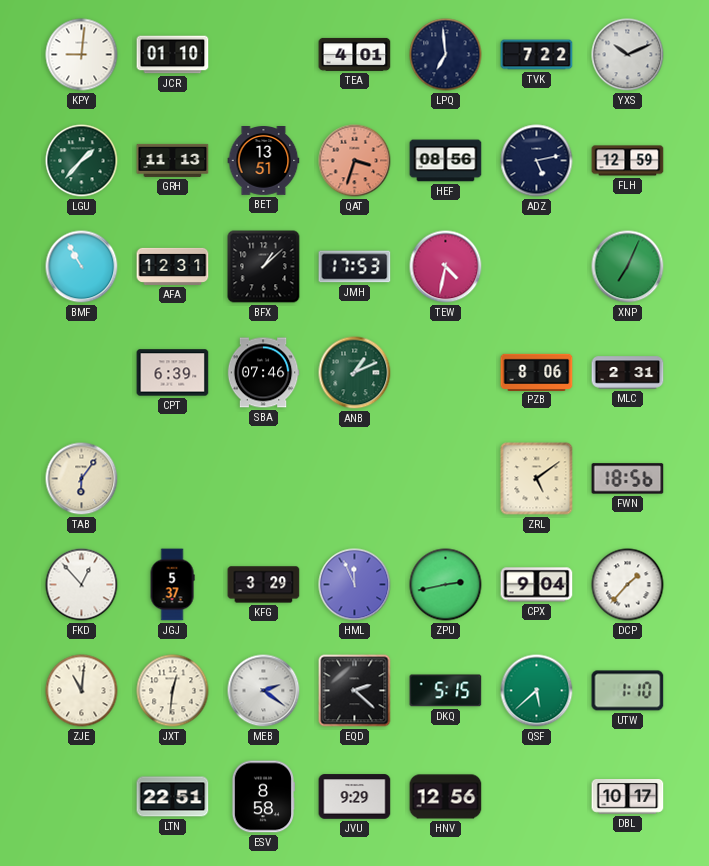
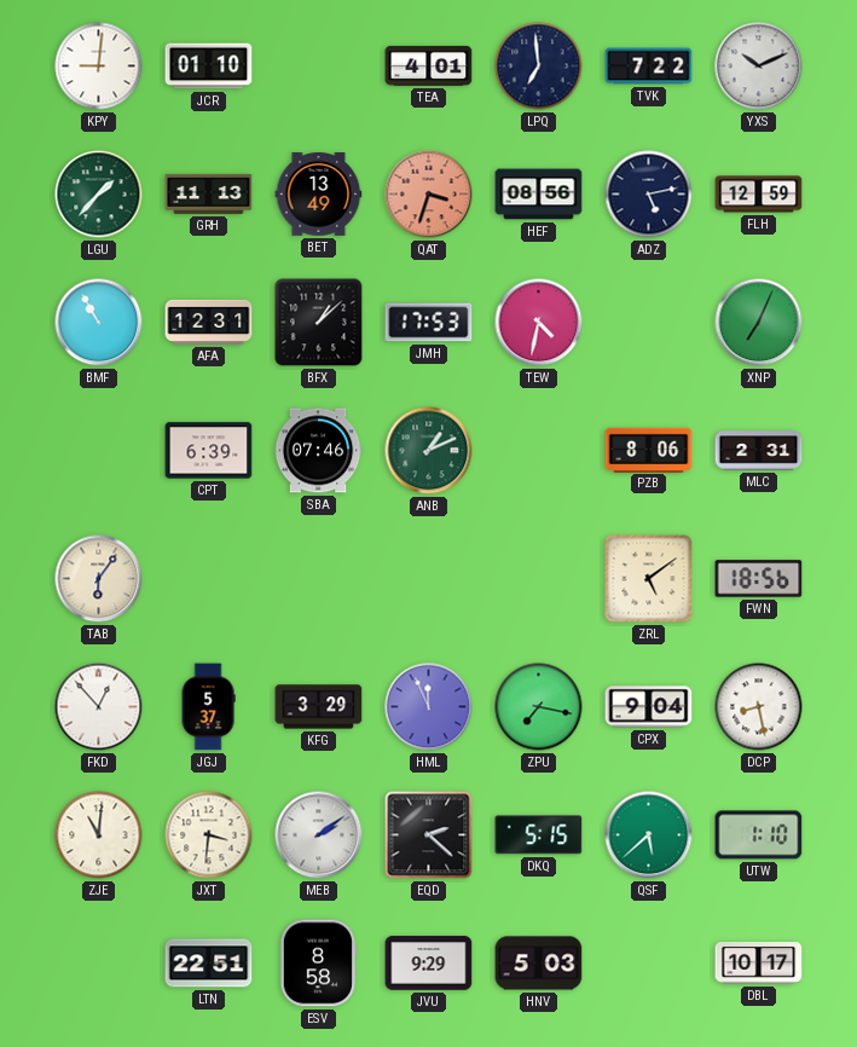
BET: 13:51 -> 13:49 (319, 195)
ZPU: 2:43 -> 7:17 (539, 707)
DCP: 1:37 -> 8:28 (759, 707)
JXT: 12:31 -> 3:31 (209, 835)
MEB: 2:21 -> 2:09 (319, 835)
HNV: 12:56 -> 5:03 (539, 964)
